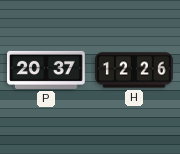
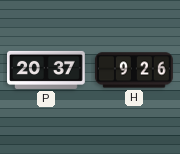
H: 12:26 -> 9:26 (134, 70)
